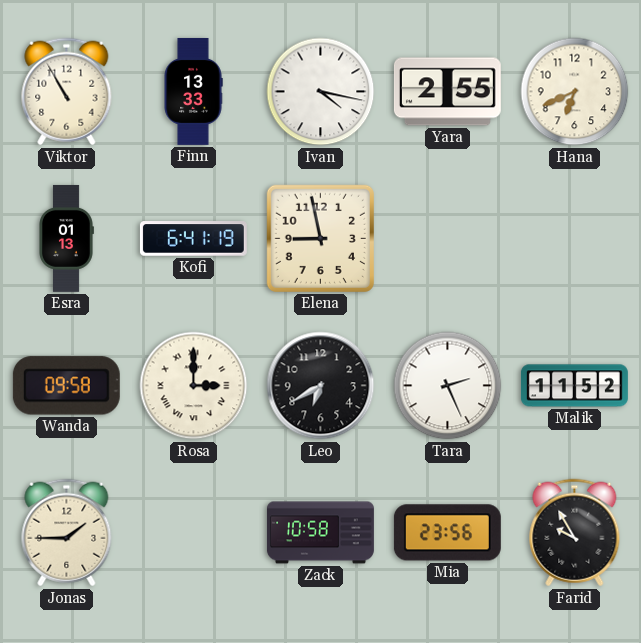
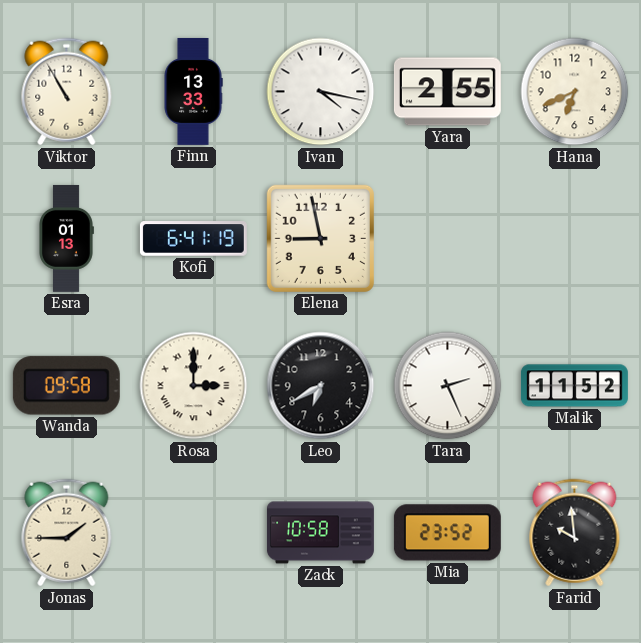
Mia: 23:56 -> 23:52 (447, 533)
Farid: 9:55 -> 9:59 (575, 533)
